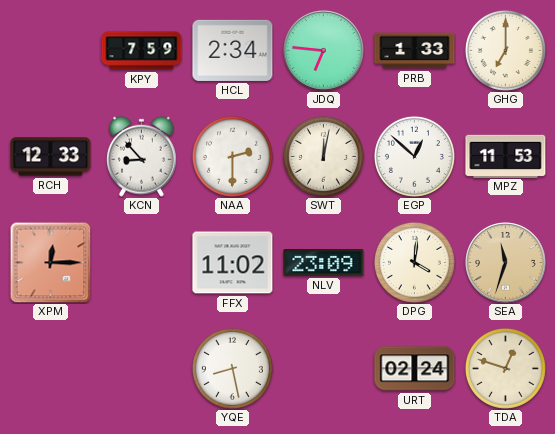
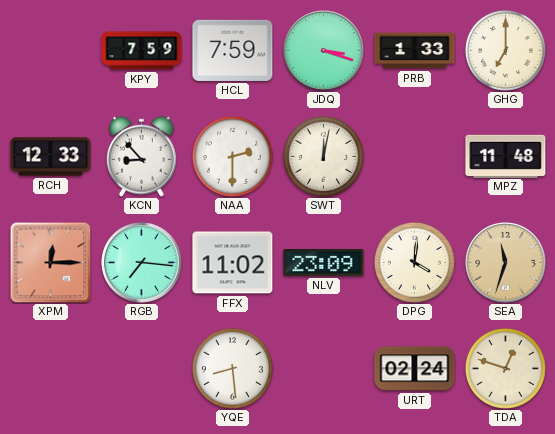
HCL: 2:34 -> 7:59 (233, 50)
JDQ: 6:46 -> 3:18 (324, 51)
EGP: 12:52 -> none (414, 156)
MPZ: 11:53 -> 11:48 (506, 156)
RGB: none -> 7:16 (142, 263)
YQE: 8:28 -> 8:29 (232, 368)
